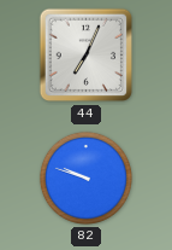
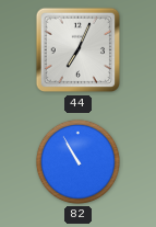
82: 9:48 -> 10:55 (77, 161)
